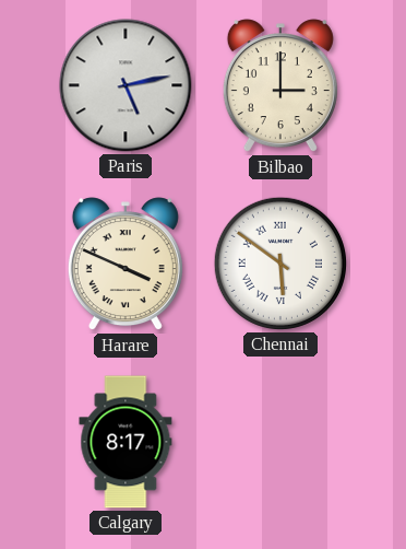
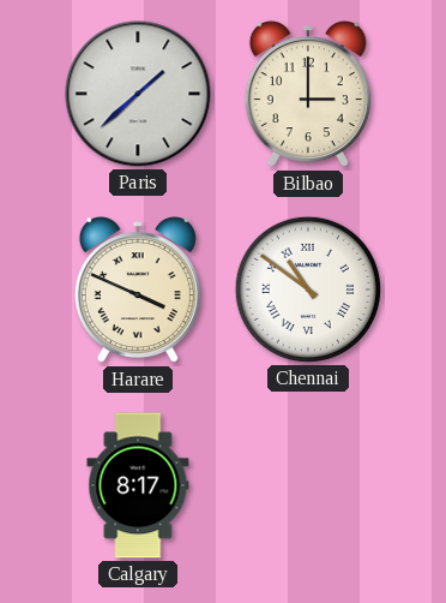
Paris: 5:13 -> 1:38 (138, 94)
Chennai: 5:51 -> 10:51 (308, 289)
